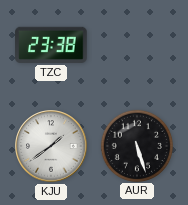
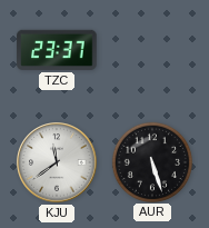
TZC: 23:38 -> 23:37 (57, 50)
KJU: 1:39 -> 11:39 (57, 162)
